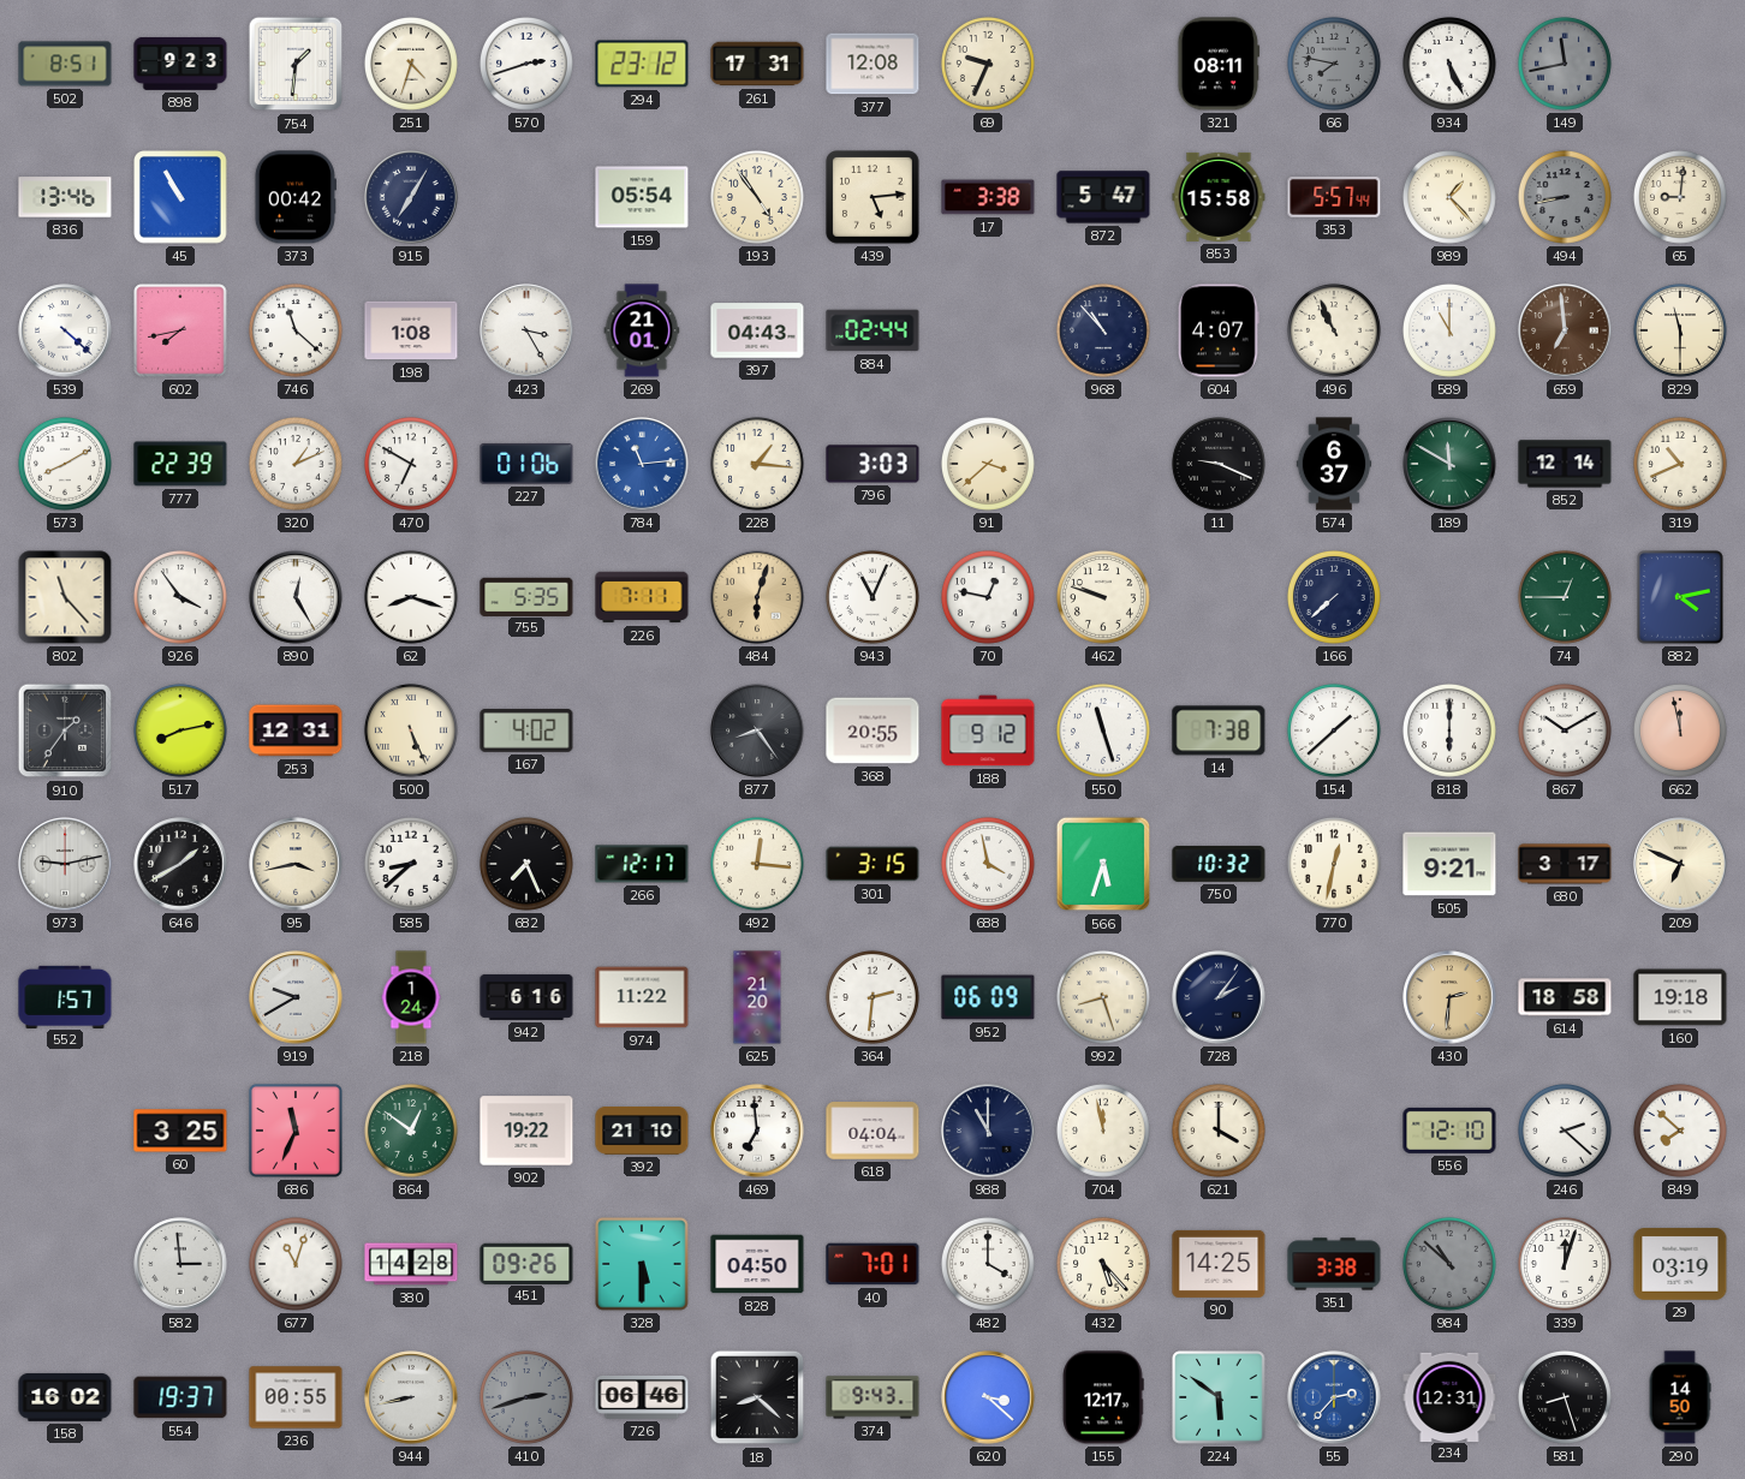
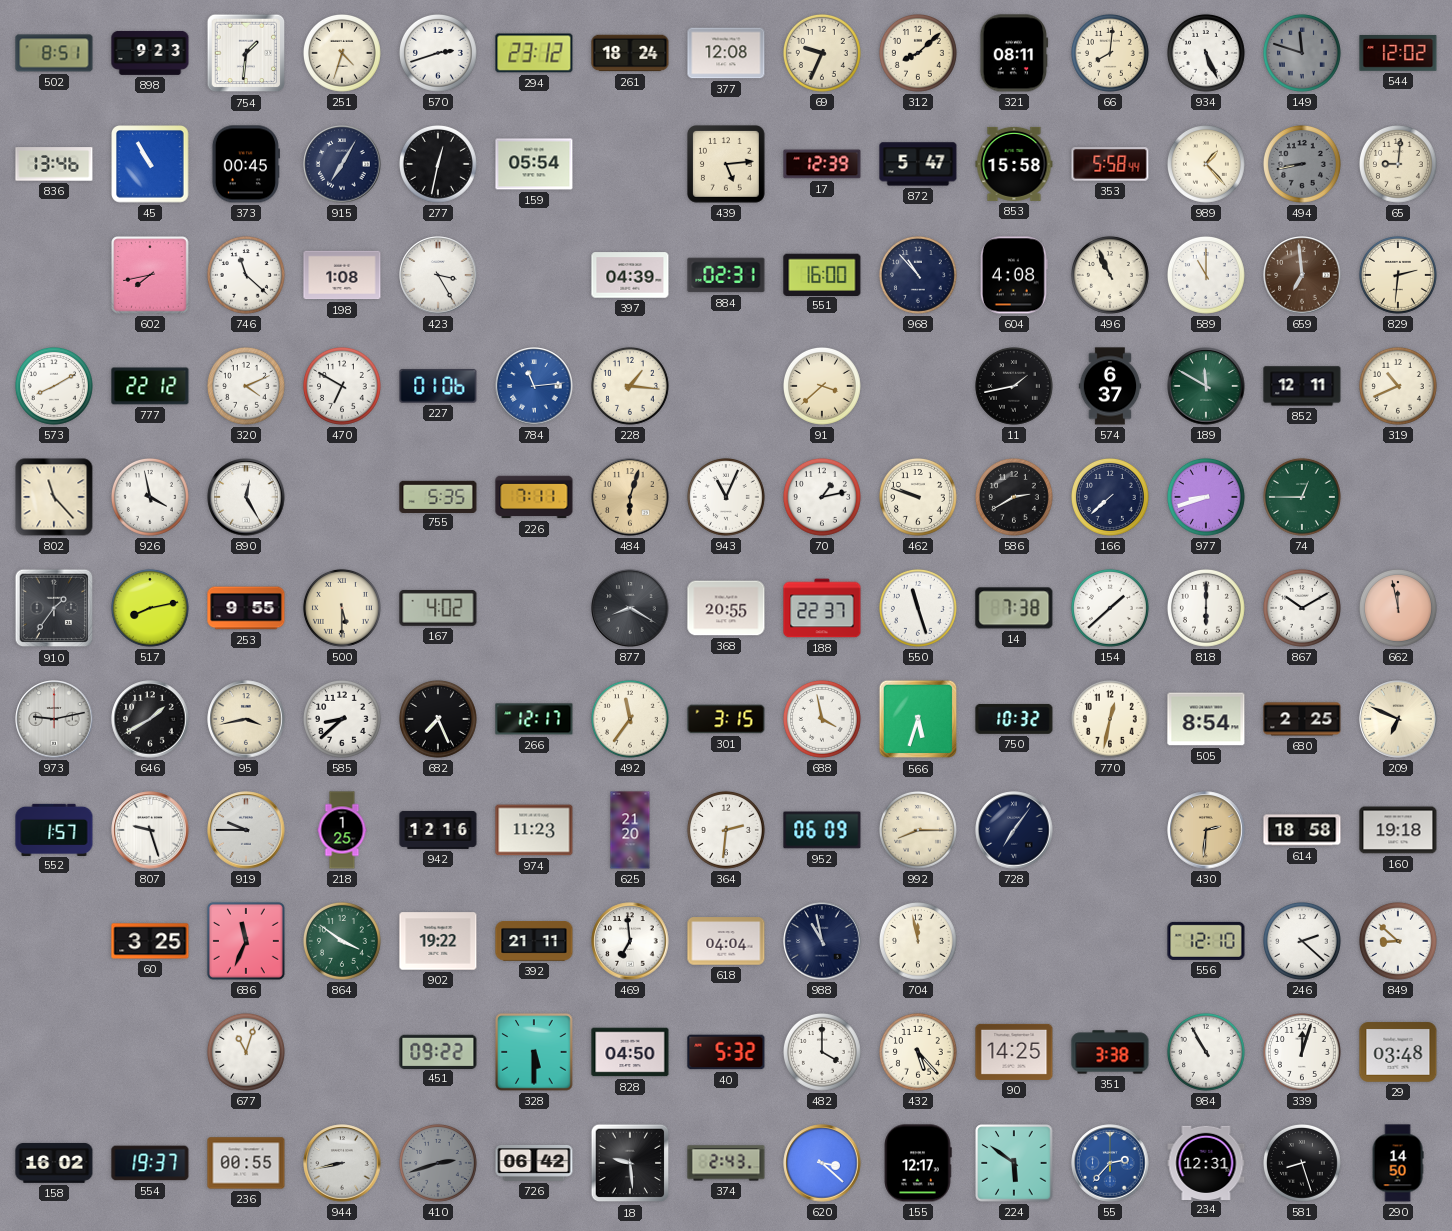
261: 17:31 -> 18:24 (630, 53)
312: none -> 8:08 (918, 53)
66: 7:47 -> 8:01 (1110, 53)
66 dial: grey -> cream (1110, 53)
149: 11:43 -> 11:48 (1302, 53)
544: none -> 12:02 (1398, 54)
373: 00:42 -> 00:45 (246, 164)
277: none -> 12:32 (438, 164)
193: 4:54 -> none (757, 197)
17: 3:38 -> 12:39 (822, 164)
353: 5:57 -> 5:58 (1110, 164)
539: 4:22 -> none (65, 330)
269: 21:01 -> none (642, 330)
397: 04:43 -> 04:39 (630, 275)
884: 02:44 -> 02:31 (726, 275)
551: none -> 16:00 (822, 274)
604: 4:07 -> 4:08 (1014, 275)
829: 11:30 -> 2:31 (1398, 275)
777: 22:39 -> 22:12 (150, 386)
320: 1:11 -> 4:11 (246, 386)
796: 3:03 -> none (872, 464)
11: 9:19 -> 1:43 (1014, 386)
852: 12:14 -> 12:11 (1302, 386)
926: 3:54 -> 3:58 (150, 497)
62: 8:18 -> none (411, 597)
70: 12:47 -> 1:13 (822, 497)
586: none -> 2:40 (1014, 497)
977: none -> 8:42 (1206, 497)
882: 4:13 -> none (1680, 597)
253: 12:31 -> 9:55 (246, 608)
500: 5:26 -> 5:30 (342, 608)
877: 8:24 -> 8:20 (630, 608)
188: 9:12 -> 22:37 (822, 608)
492: 12:16 -> 11:36 (630, 719)
505: 9:21 -> 8:54 (1206, 719)
680: 3:17 -> 2:25 (1302, 719)
807: none -> 9:27 (150, 830)
919: 9:40 -> 9:45 (246, 830)
218: 1:24 -> 1:25 (342, 830)
942: 6:16 -> 12:16 (438, 830)
974: 11:22 -> 11:23 (534, 830)
992: 8:27 -> 8:15 (918, 830)
728: 2:06 -> 7:06 (1014, 830)
864: 12:51 -> 3:51 (342, 941)
392: 21:10 -> 21:11 (534, 942)
988: 11:00 -> 10:58 (822, 941)
621: 4:00 -> none (1219, 1131)
849: 7:52 -> 8:52 (1398, 941)
582: 2:59 -> none (180, 1264)
380: 14:28 -> none (411, 1264)
451: 09:26 -> 09:22 (438, 1051)
40: 7:01 -> 5:32 (726, 1052)
984: 10:52 -> 10:55 (1206, 1052)
984 dial: grey -> white (1206, 1052)
29: 03:19 -> 03:48 (1398, 1052)
726: 06:46 -> 06:42 (534, 1163)
18: 8:22 -> 9:29 (630, 1163)
374: 9:43 -> 2:43 (726, 1163)
